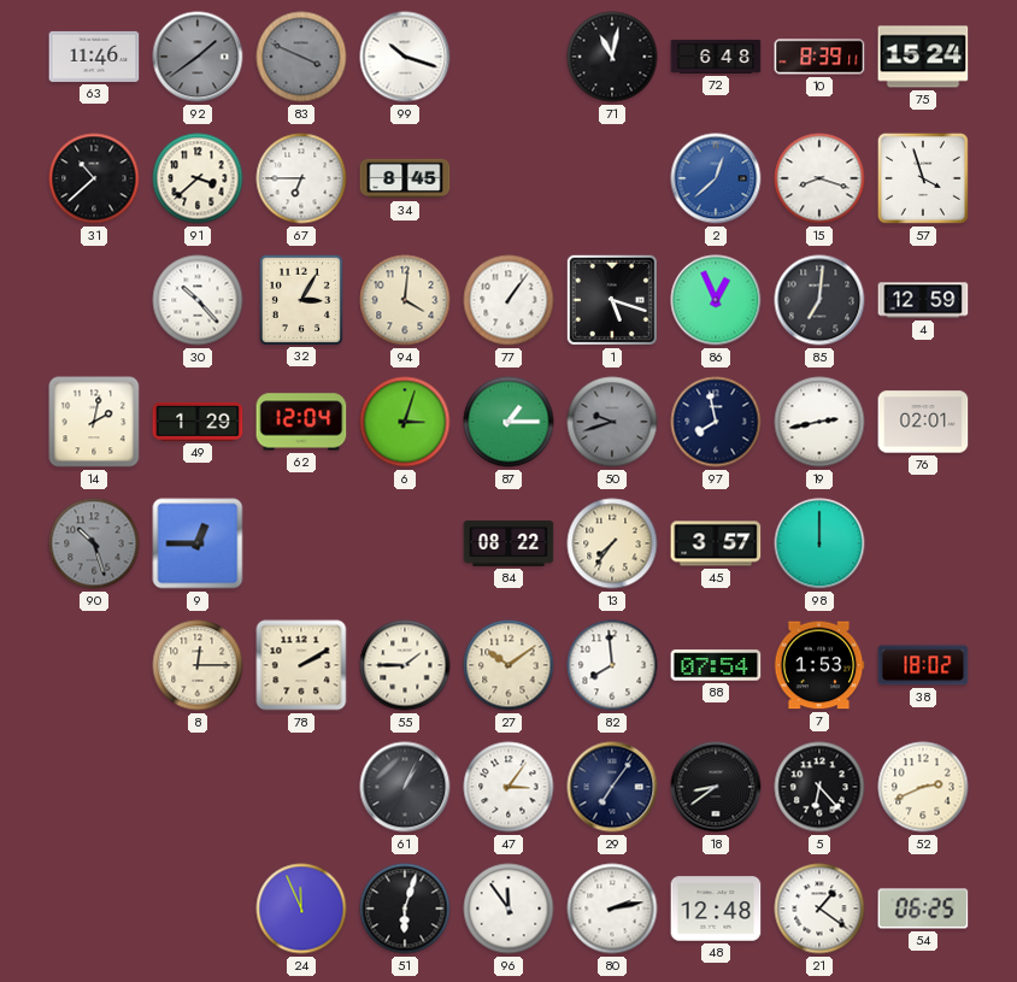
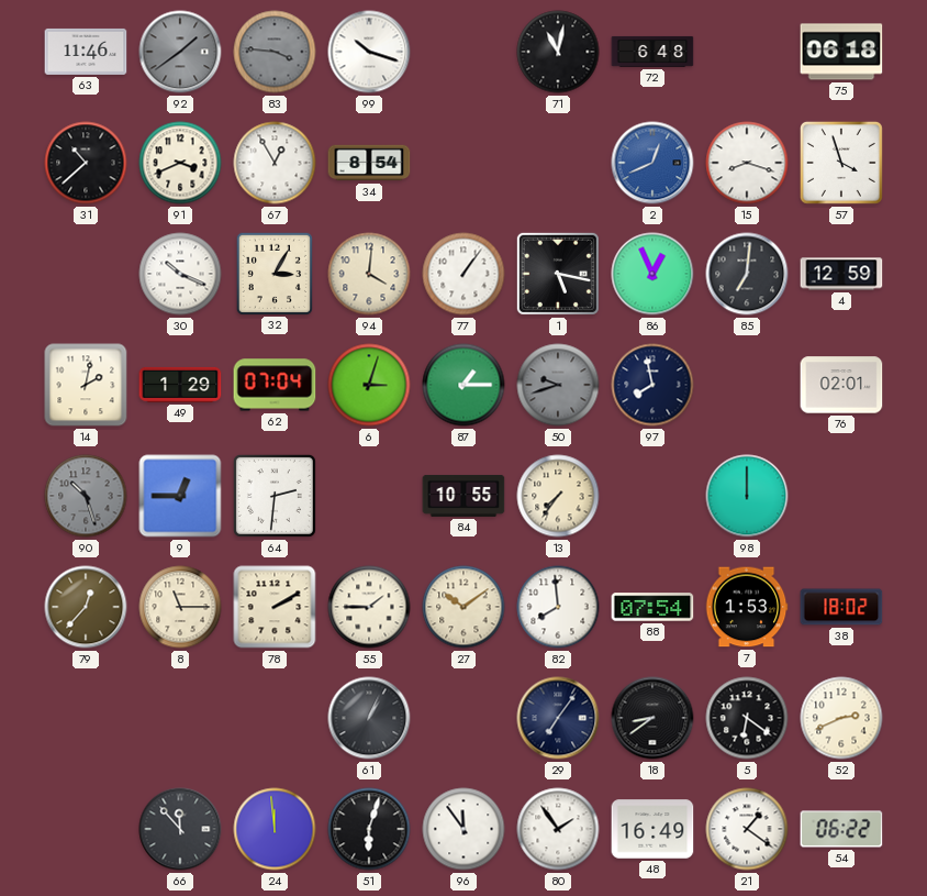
83: 3:49 -> 3:46 (275, 52)
10: 8:39 -> none (819, 57)
75: 15:24 -> 06:18 (841, 52)
91: 3:38 -> 3:41 (180, 163)
67: 6:45 -> 12:55 (275, 163)
34: 8:45 -> 8:54 (369, 163)
2: 12:38 -> 12:41 (652, 163)
30: 10:23 -> 10:19 (180, 274)
1: 5:18 -> 5:17 (558, 274)
62: 12:04 -> 07:04 (275, 385)
19: 2:43 -> none (819, 422)
64: none -> 2:31 (275, 496)
84: 08:22 -> 10:55 (463, 496)
45: 3:57 -> none (716, 543)
79: none -> 12:37 (86, 607)
8: 12:15 -> 11:15 (180, 607)
47: 3:06 -> none (508, 787)
5: 6:23 -> 6:21 (747, 718)
66: none -> 11:53 (180, 829)
24: 11:56 -> 11:59 (275, 829)
80: 2:13 -> 1:54 (558, 829)
48: 12:48 -> 16:49 (652, 829)
54: 06:25 -> 06:22 (841, 829)
